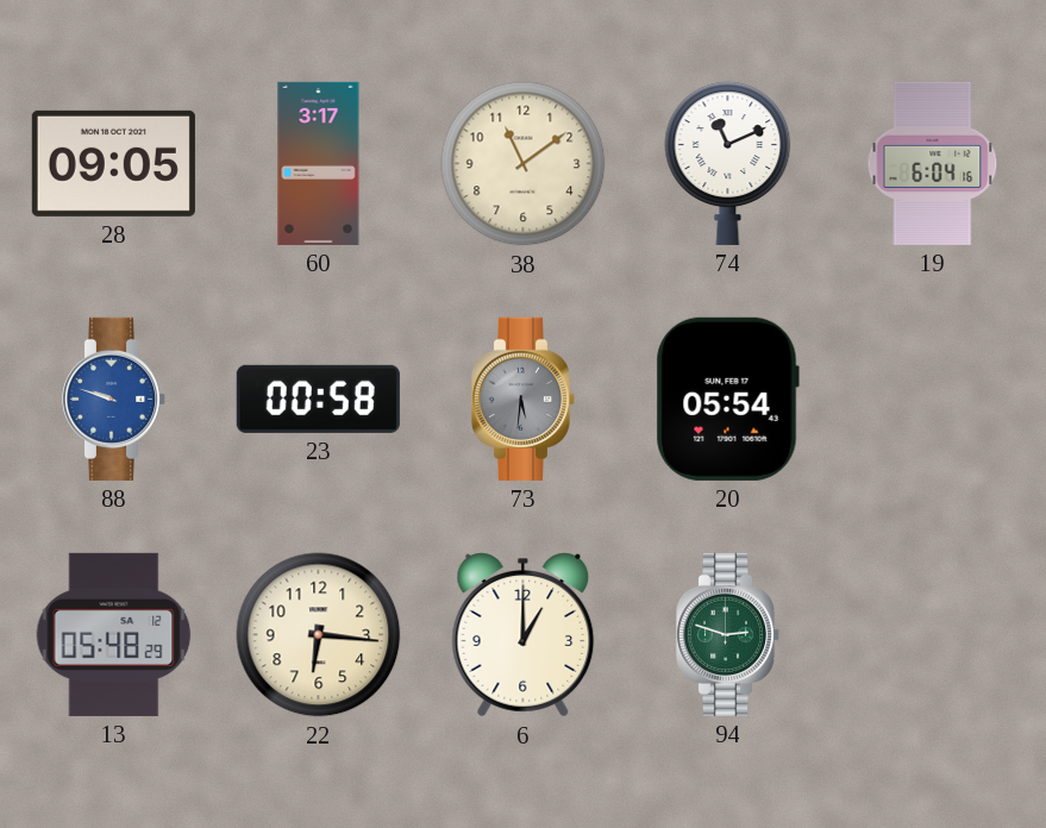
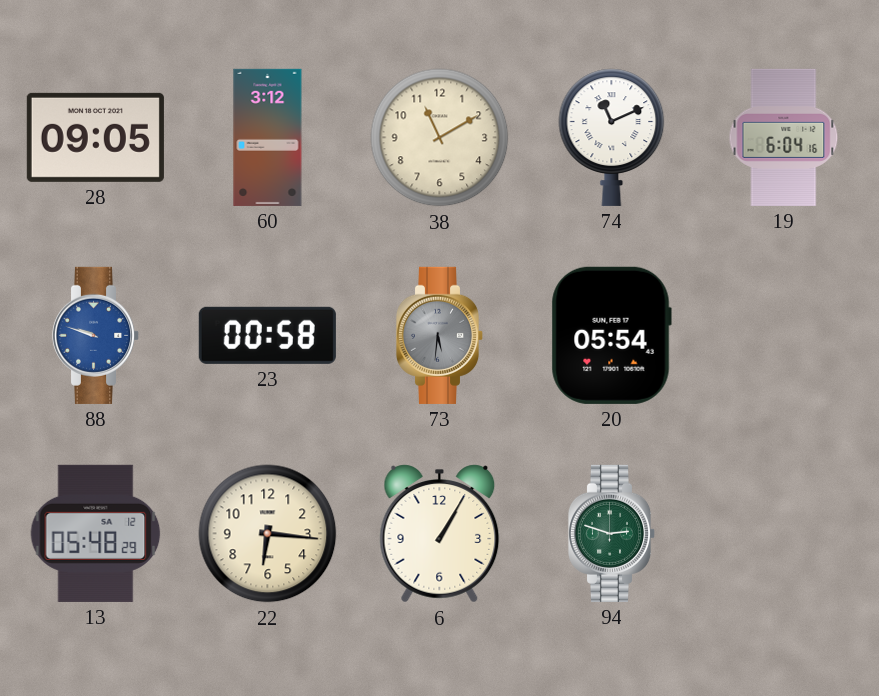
60: 3:17 -> 3:12 (268, 137)
38: 11:09 -> 11:10 (440, 138)
6: 1:00 -> 1:05 (440, 534)
